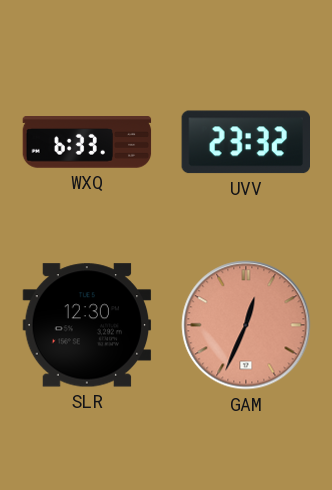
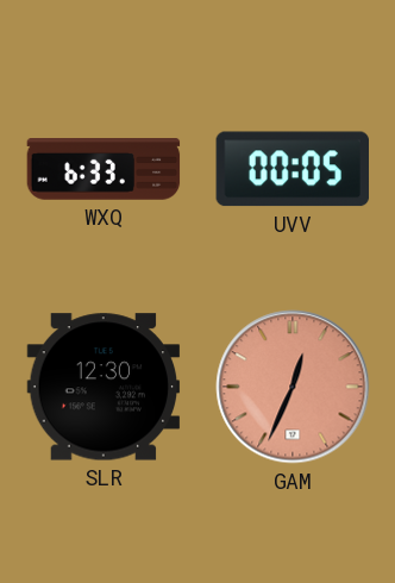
UVV: 23:32 -> 00:05 (291, 169)
